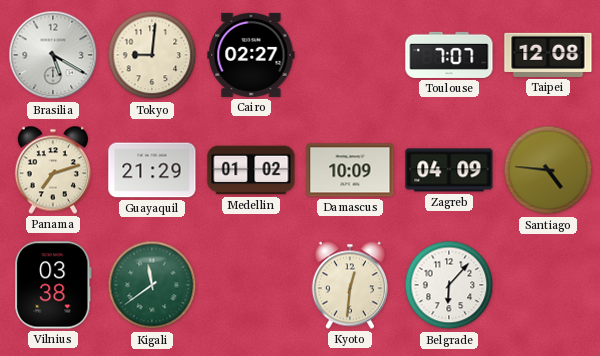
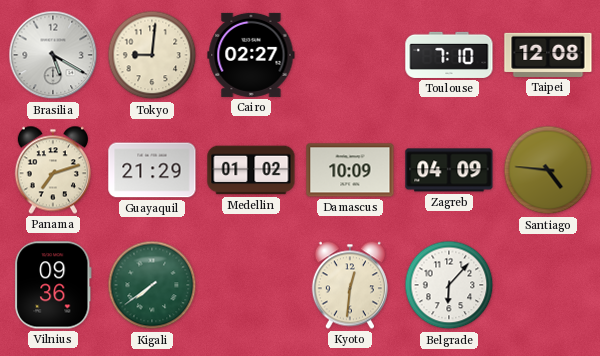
Toulouse: 7:07 -> 7:10 (449, 55)
Vilnius: 03:38 -> 09:36 (53, 285)
Kigali: 11:39 -> 7:39 (152, 285)
